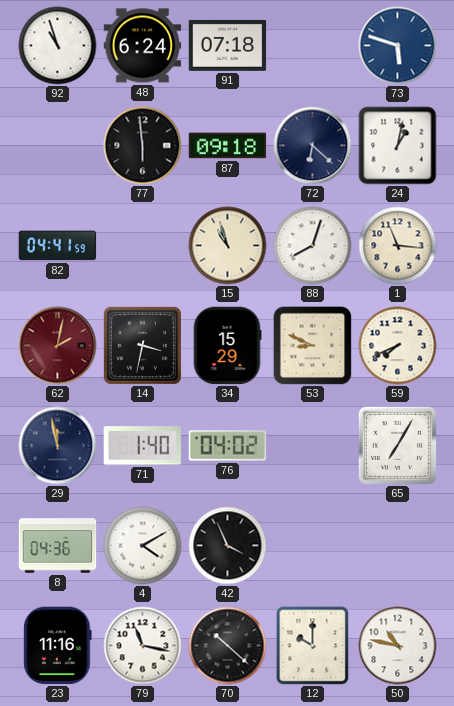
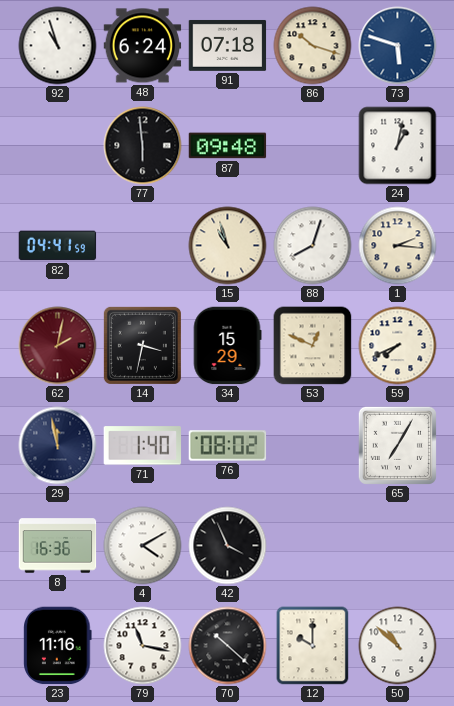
86: none -> 10:18 (313, 46)
87: 09:18 -> 09:48 (228, 146)
72: 6:22 -> none (313, 146)
1: 11:16 -> 2:16 (398, 246)
53: 8:49 -> 12:49 (313, 346)
76: 04:02 -> 08:02 (228, 446)
8: 04:36 -> 16:36 (58, 546)
50: 10:47 -> 10:52 (398, 646)
